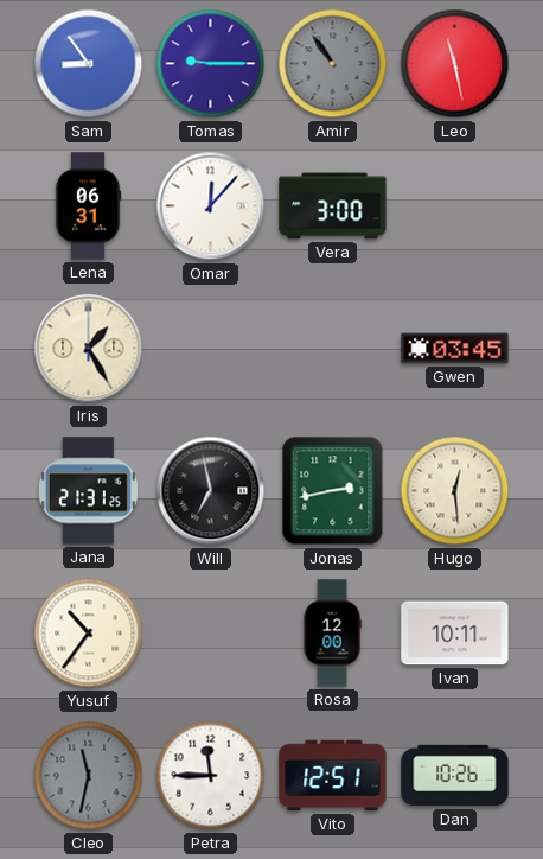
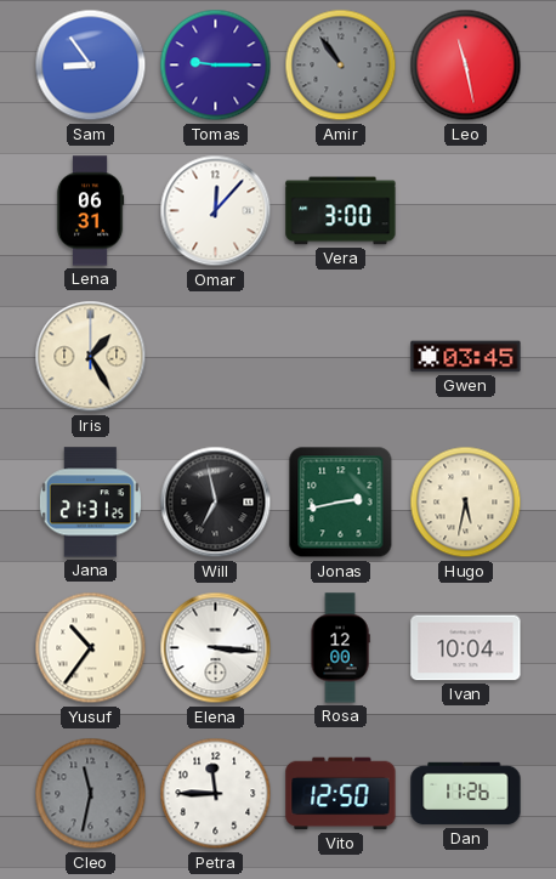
Hugo: 12:29 -> 5:32 (466, 503)
Elena: none -> 3:16 (216, 648)
Ivan: 10:11 -> 10:04 (466, 648)
Vito: 12:51 -> 12:50 (341, 794)
Dan: 10:26 -> 11:26 (466, 794)
